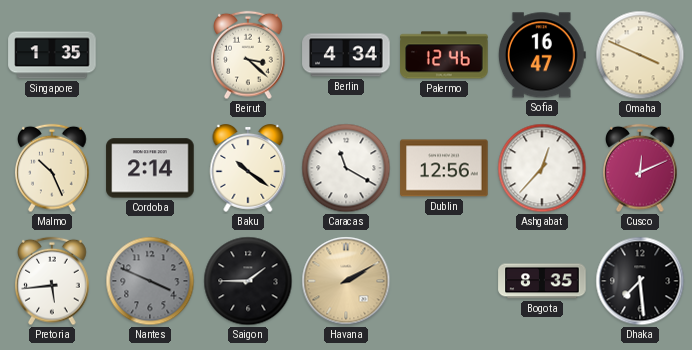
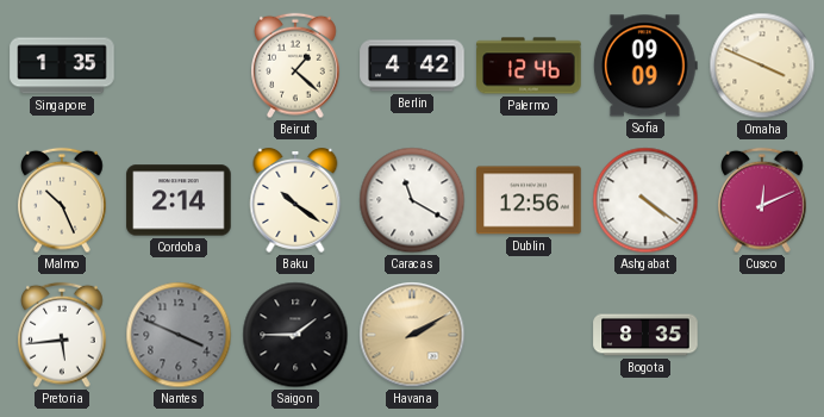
Beirut: 3:22 -> 1:22 (296, 66)
Berlin: 4:34 -> 4:42 (412, 66)
Sofia: 16:47 -> 09:09 (645, 66)
Ashgabat: 12:37 -> 4:21 (645, 200)
Dhaka: 7:29 -> none (640, 281)
